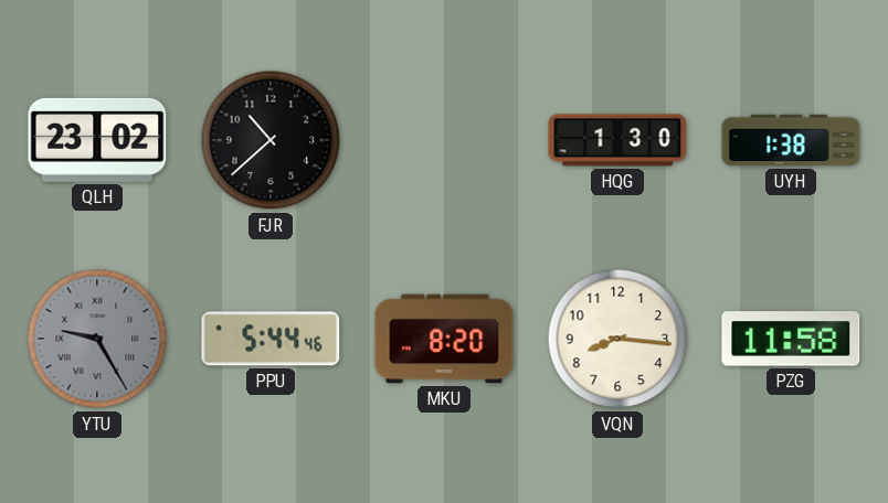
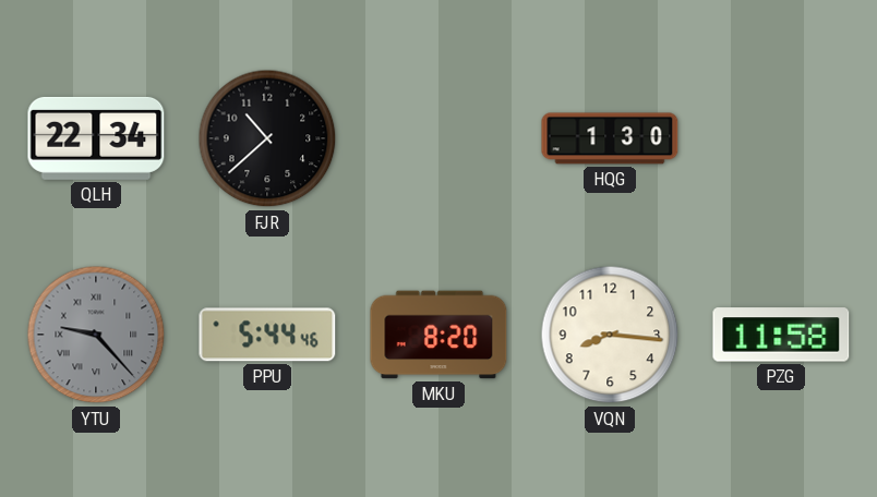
QLH: 23:02 -> 22:34 (96, 138)
UYH: 1:38 -> none (791, 140)
YTU: 9:25 -> 9:23 (96, 335)
